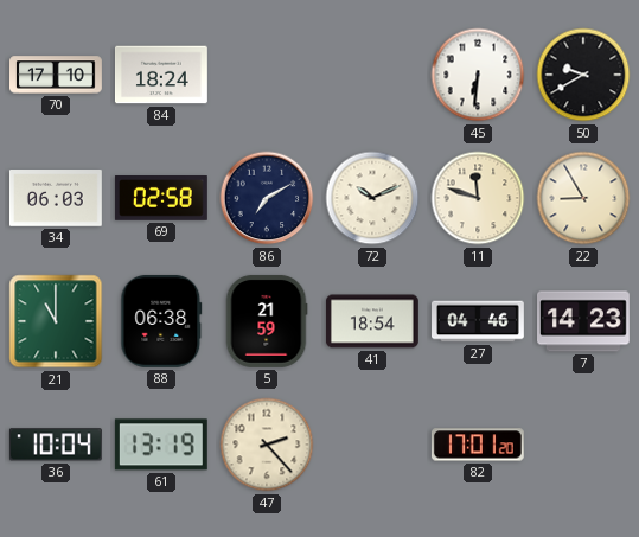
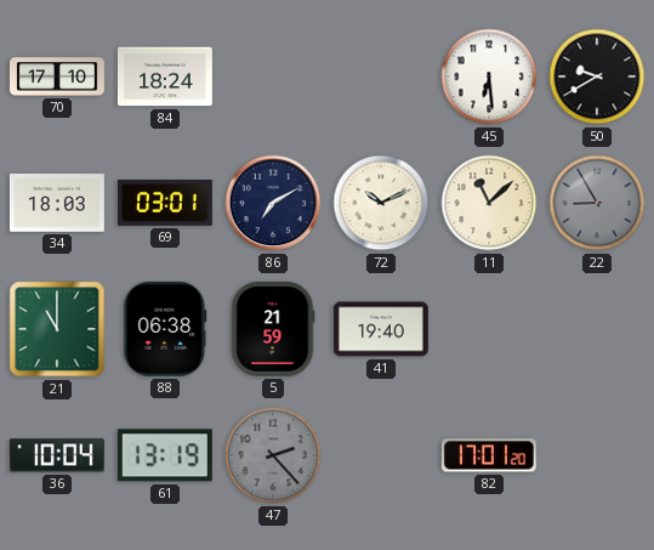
45: 6:31 -> 6:29 (489, 76)
34: 06:03 -> 18:03 (57, 204)
69: 02:58 -> 03:01 (165, 204)
11: 11:48 -> 11:08 (489, 203)
22 dial: cream -> grey (597, 203)
41: 18:54 -> 19:40 (381, 329)
27: 04:46 -> none (479, 321)
7: 14:23 -> none (584, 321)
47 dial: cream -> grey (273, 455)
